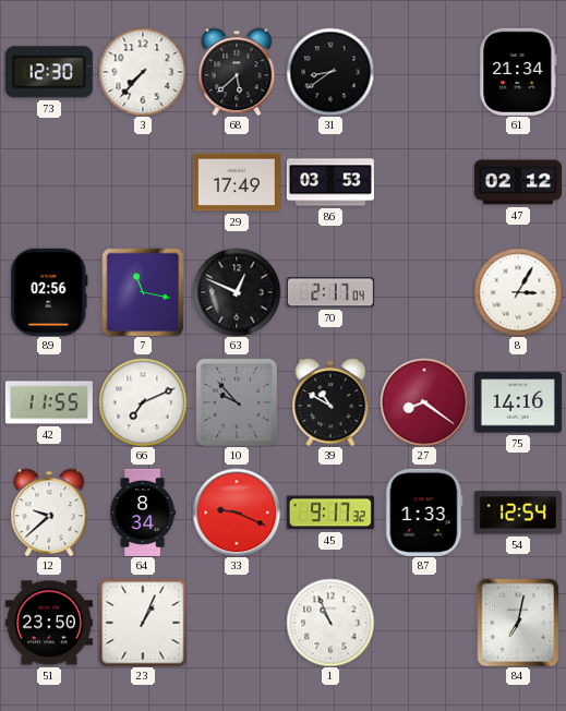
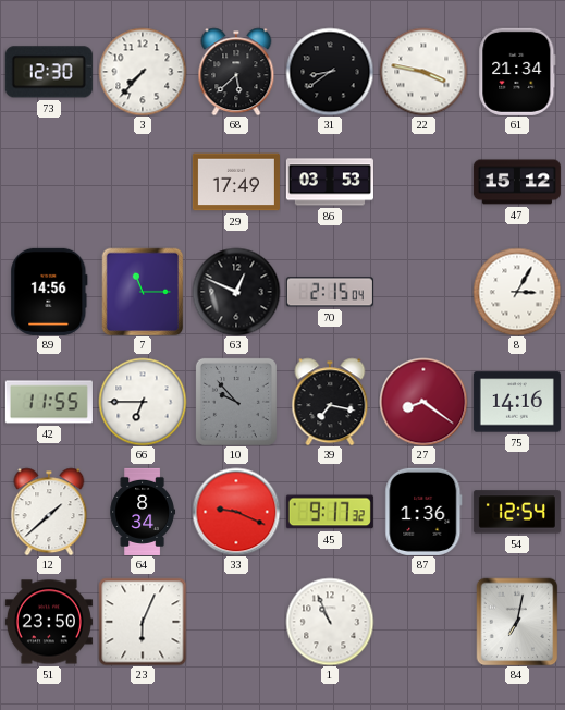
22: none -> 3:47 (423, 72)
47: 02:12 -> 15:12 (517, 182)
89: 02:56 -> 14:56 (49, 292)
7: 11:17 -> 11:15 (143, 292)
70: 2:17 -> 2:15 (330, 292)
66: 7:11 -> 6:45 (143, 402)
39: 10:50 -> 7:17 (330, 402)
12: 9:38 -> 1:38 (49, 512)
87: 1:33 -> 1:36 (423, 512)
23: 1:04 -> 6:04 (143, 622)
